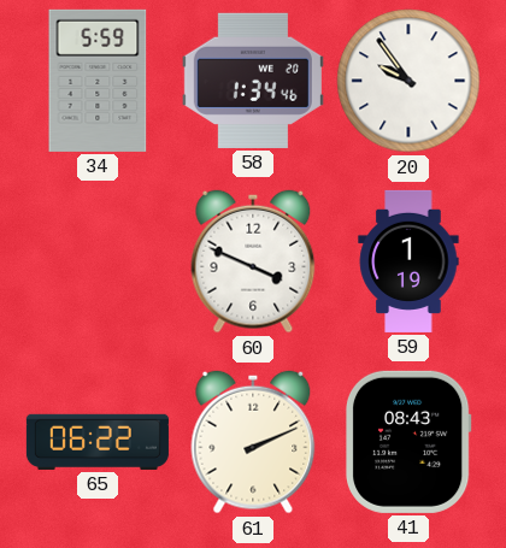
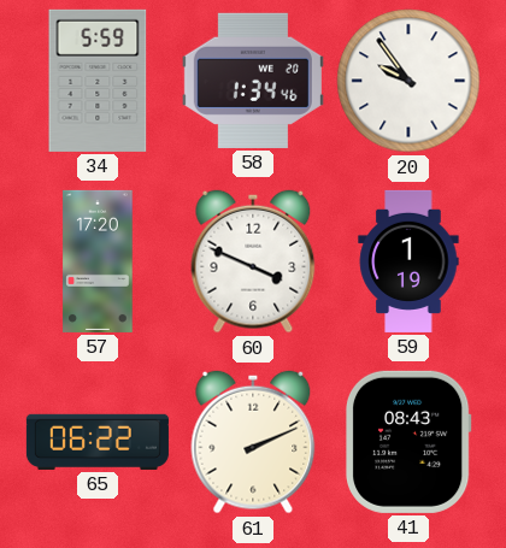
57: none -> 17:20 (98, 261)
